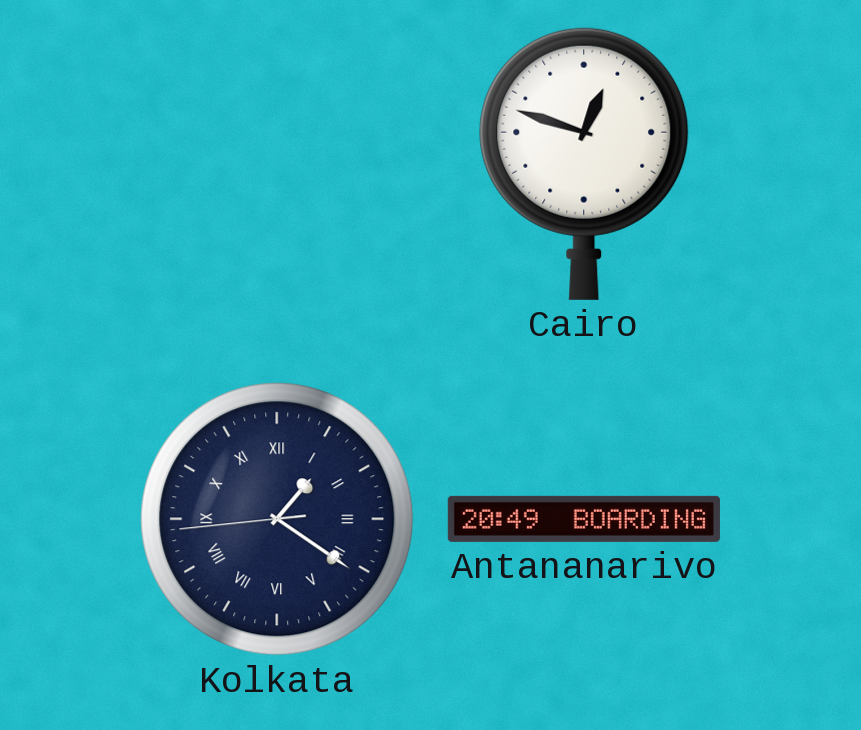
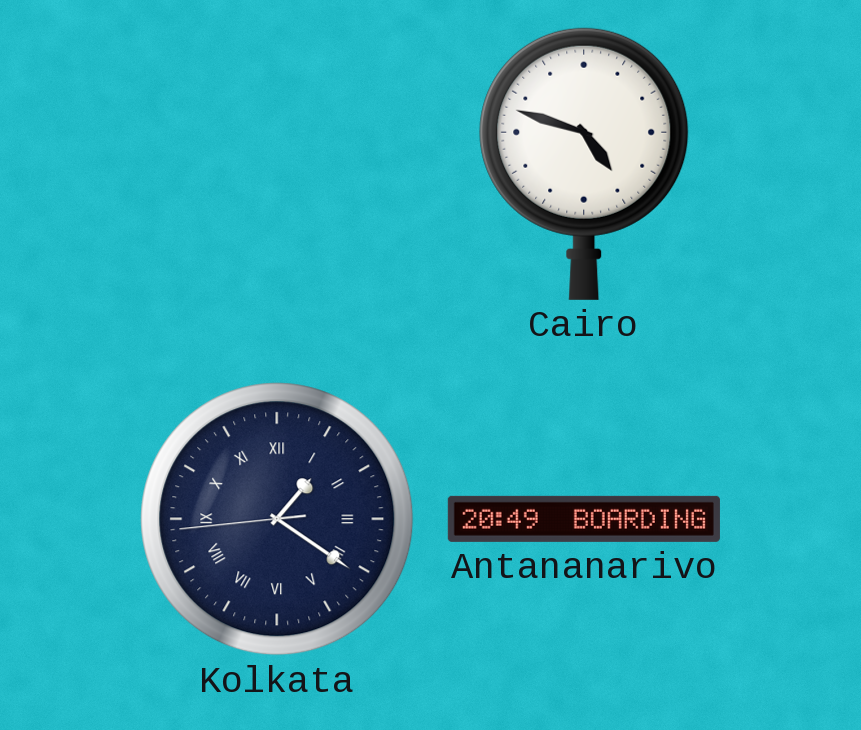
Cairo: 12:48 -> 4:48 (584, 163)
